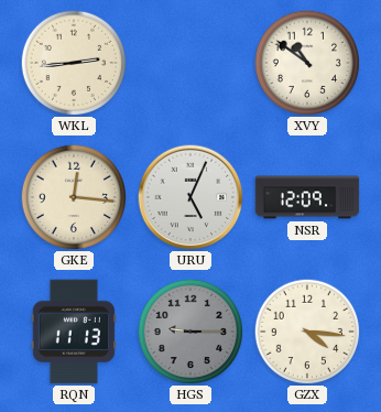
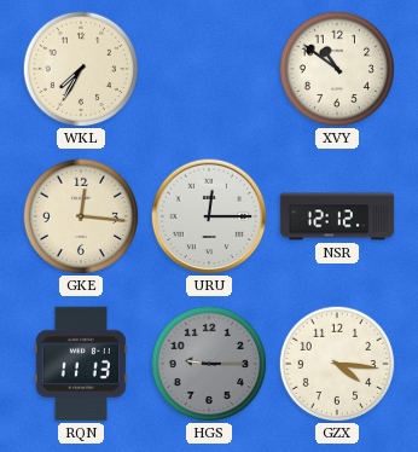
WKL: 2:44 -> 7:35 (81, 69)
URU: 5:04 -> 12:15 (209, 216)
NSR: 12:09 -> 12:12 (337, 216)
